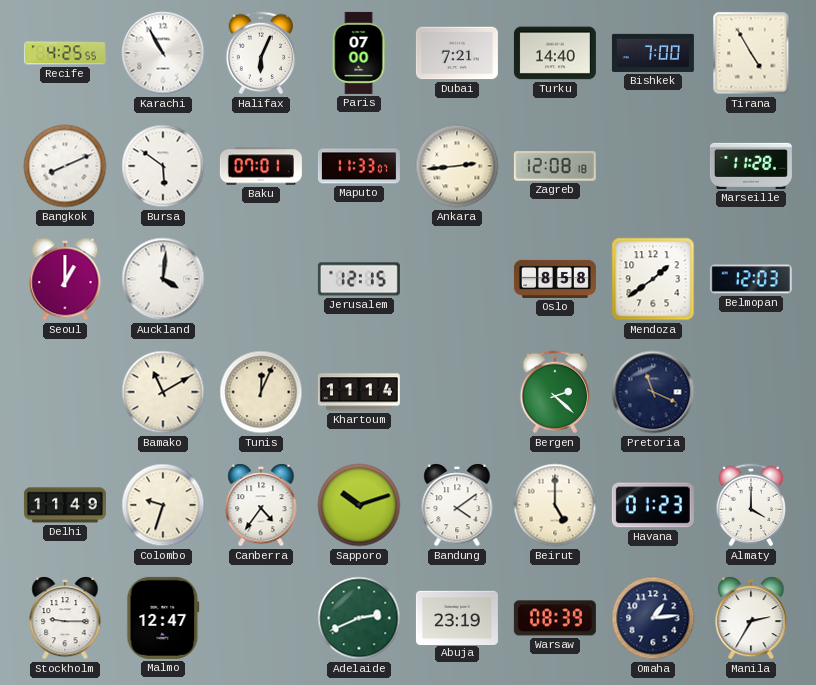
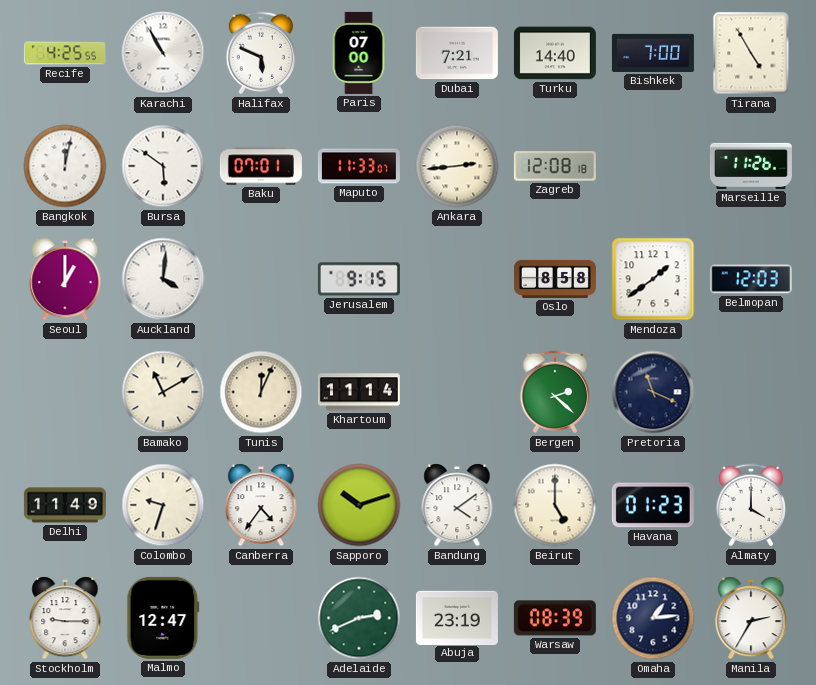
Halifax: 6:04 -> 5:49 (261, 53)
Bangkok: 8:11 -> 12:02 (65, 166)
Marseille: 11:28 -> 11:26 (751, 166)
Jerusalem: 12:15 -> 9:15 (359, 279)
